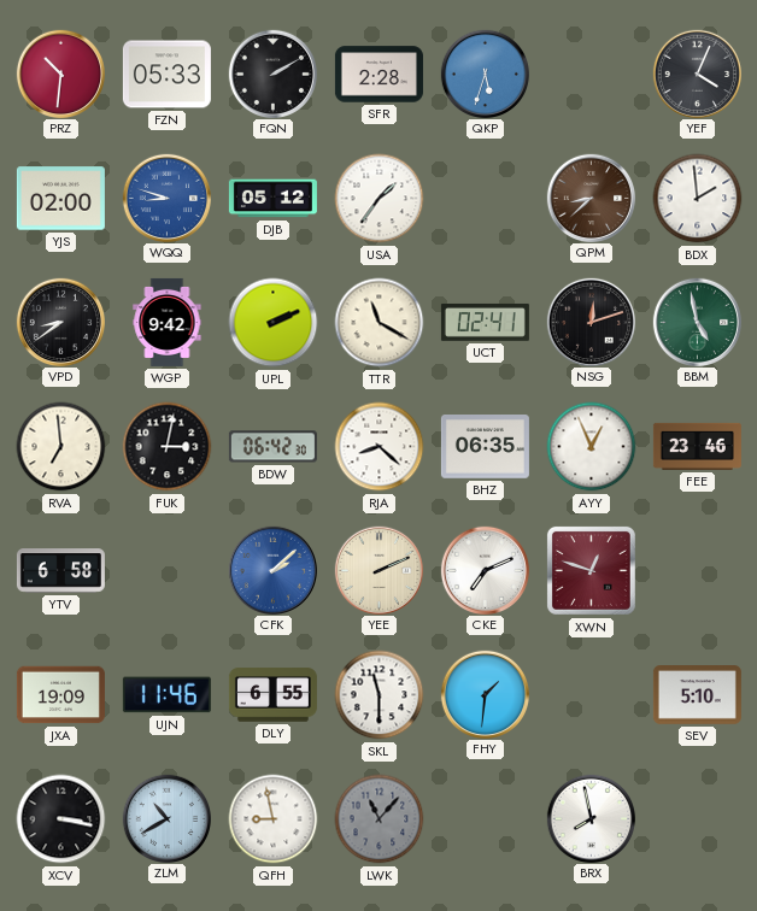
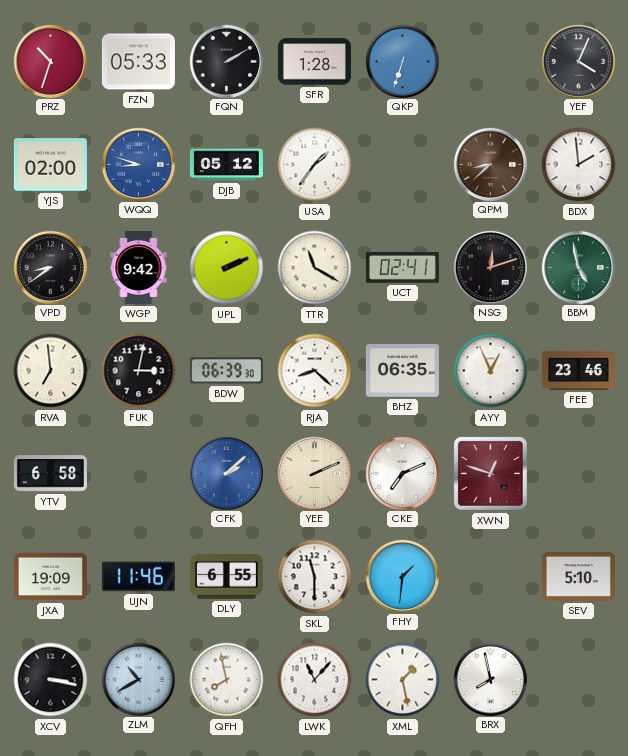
PRZ: 10:31 -> 10:33 (50, 61)
SFR: 2:28 -> 1:28 (314, 62)
QKP: 5:33 -> 6:33 (402, 61)
BDW: 06:42 -> 06:39 (226, 371)
QFH: 8:58 -> 7:58 (227, 680)
LWK dial: grey -> white (315, 680)
XML: none -> 1:28 (403, 680)
